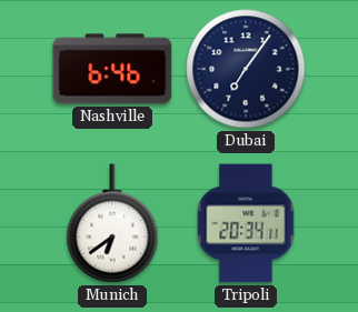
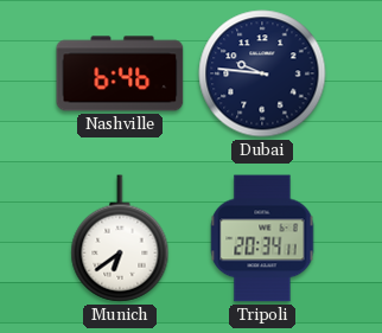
Dubai: 7:06 -> 9:46 (262, 73)
